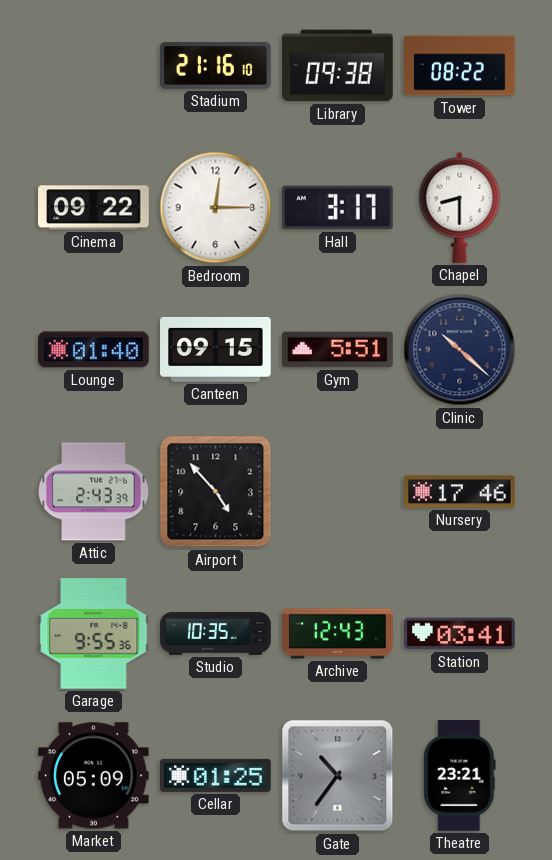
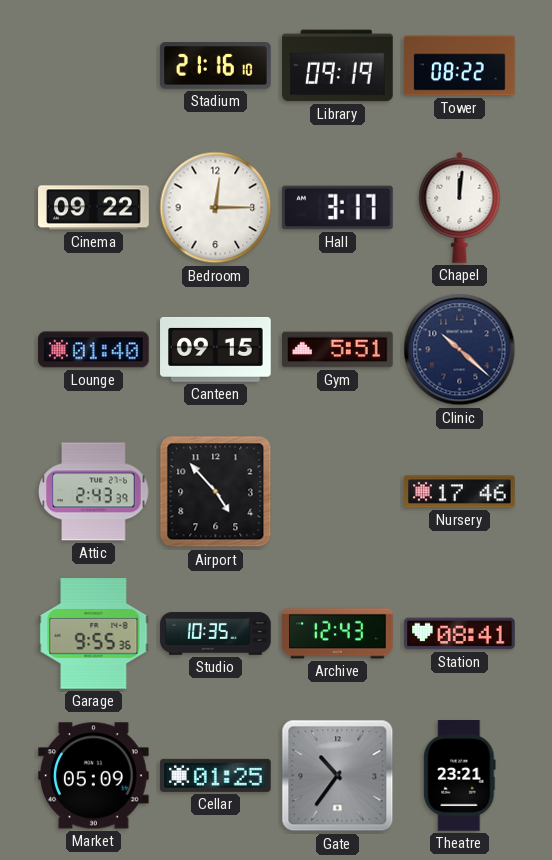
Library: 09:38 -> 09:19 (338, 66)
Chapel: 8:30 -> 12:01 (460, 207)
Station: 03:41 -> 08:41 (460, 634)
